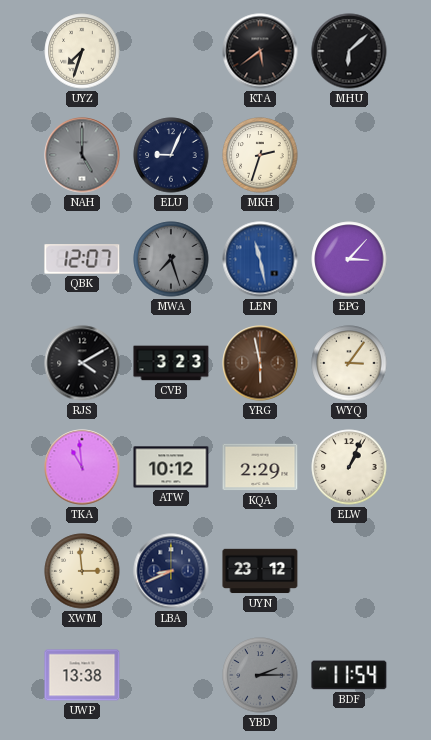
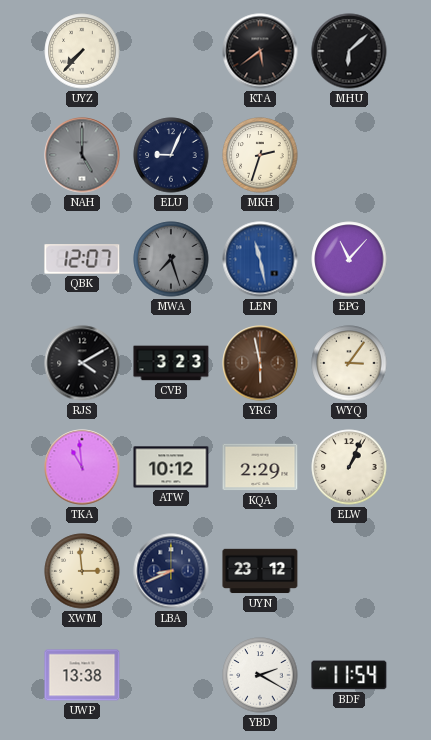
UYZ: 7:33 -> 7:37 (82, 51)
EPG: 3:07 -> 11:07 (349, 259)
YBD: 2:15 -> 2:20 (260, 675)
YBD dial: grey -> white (260, 675)
